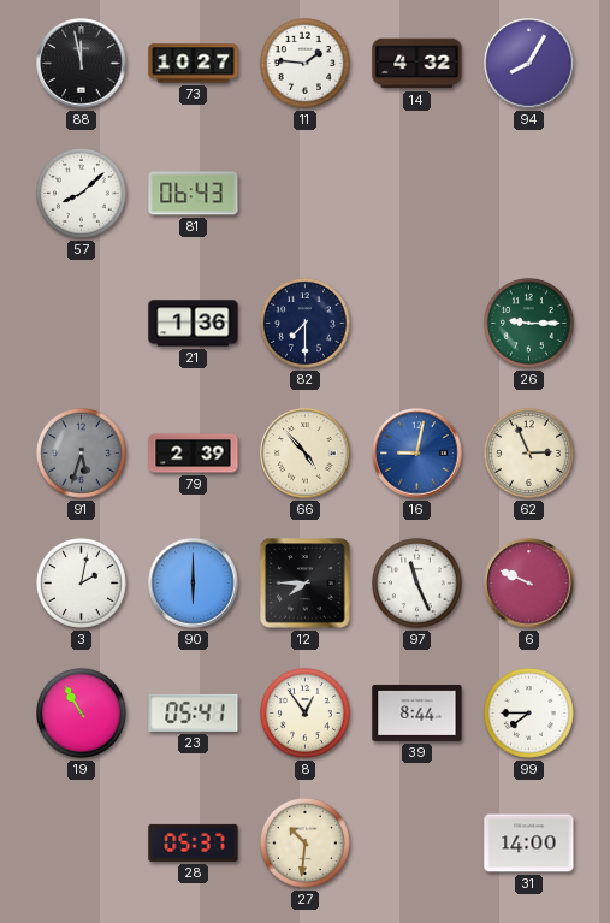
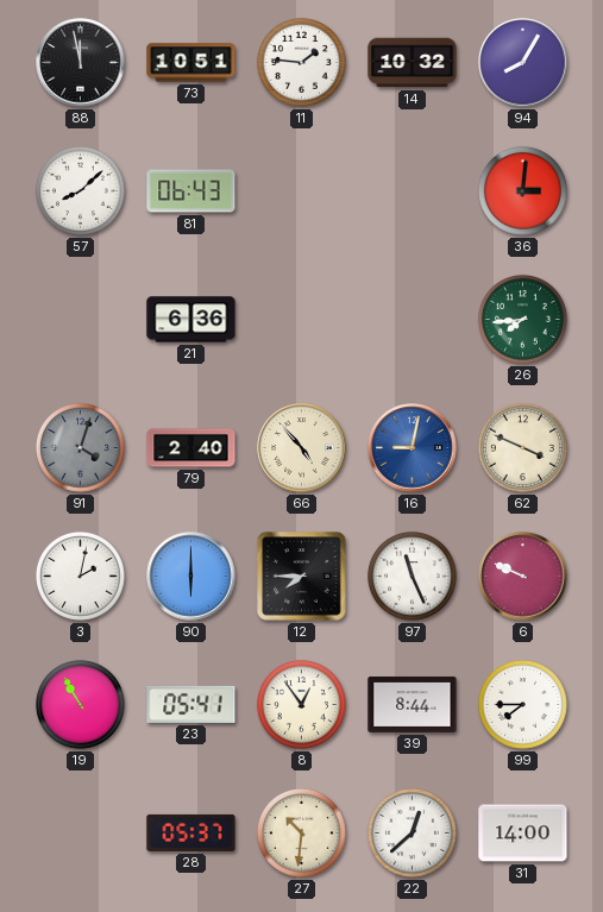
73: 10:27 -> 10:51 (191, 63)
14: 4:32 -> 10:32 (413, 63)
36: none -> 3:01 (522, 190)
21: 1:36 -> 6:36 (191, 320)
82: 7:30 -> none (304, 323)
26: 9:15 -> 7:44 (522, 319)
91: 5:33 -> 4:03 (80, 447)
79: 2:39 -> 2:40 (191, 448)
62: 2:56 -> 3:49 (522, 447)
22: none -> 12:38 (412, 832)
